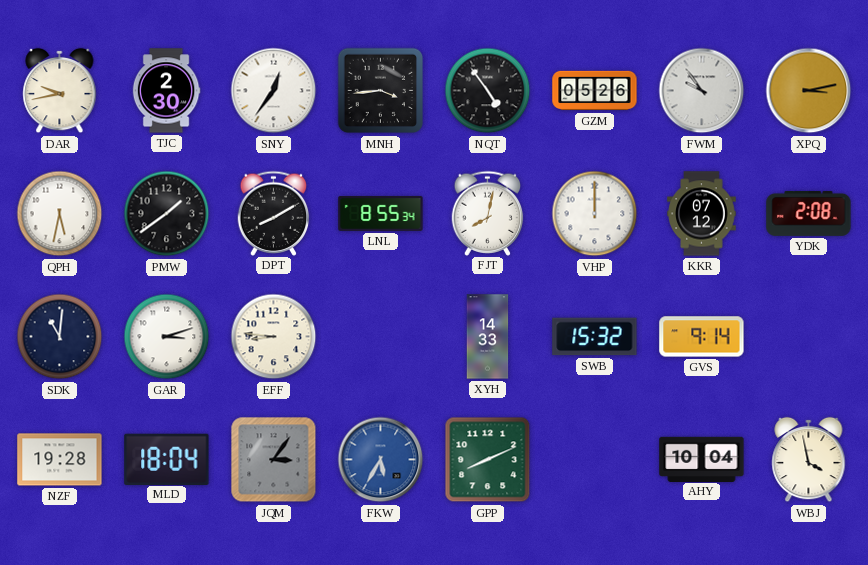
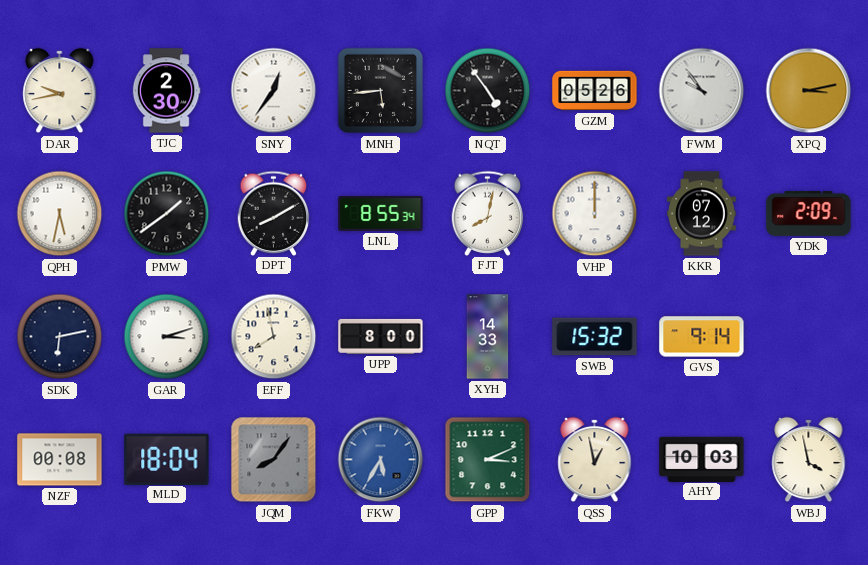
MNH: 3:44 -> 5:44 (381, 91)
YDK: 2:08 -> 2:09 (809, 213)
SDK: 11:01 -> 6:13 (60, 337)
EFF: 8:46 -> 7:58 (274, 337)
UPP: none -> 8:00 (381, 336)
NZF: 19:28 -> 00:08 (60, 460)
JQM: 3:06 -> 8:06 (274, 460)
GPP: 8:11 -> 3:11 (488, 460)
QSS: none -> 12:58 (595, 460)
AHY: 10:04 -> 10:03 (702, 459)
